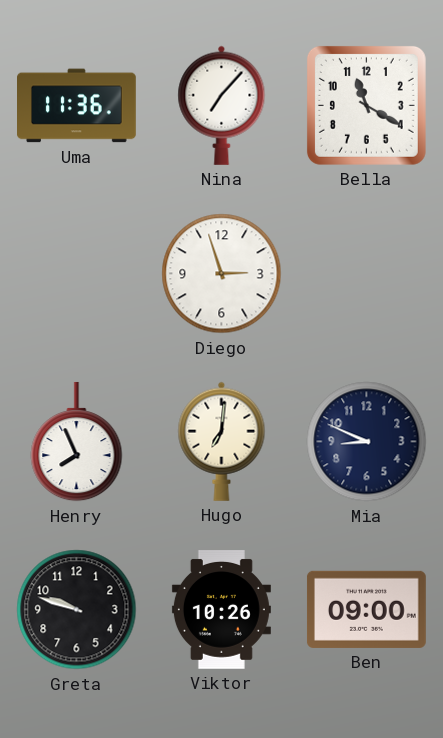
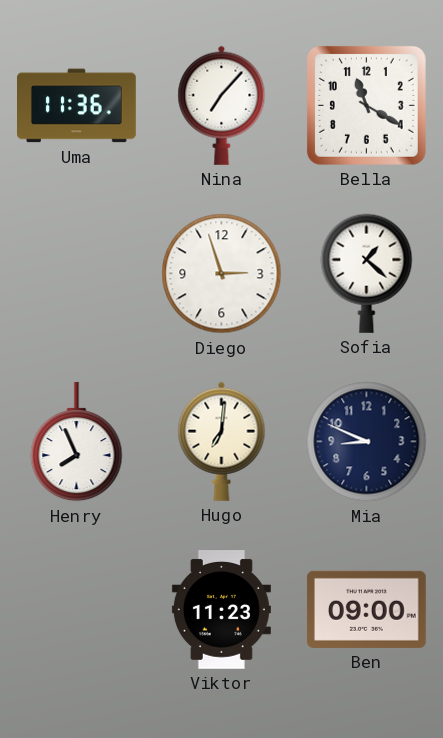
Sofia: none -> 1:22 (367, 273)
Greta: 9:48 -> none (77, 610)
Viktor: 10:26 -> 11:23 (221, 610)
